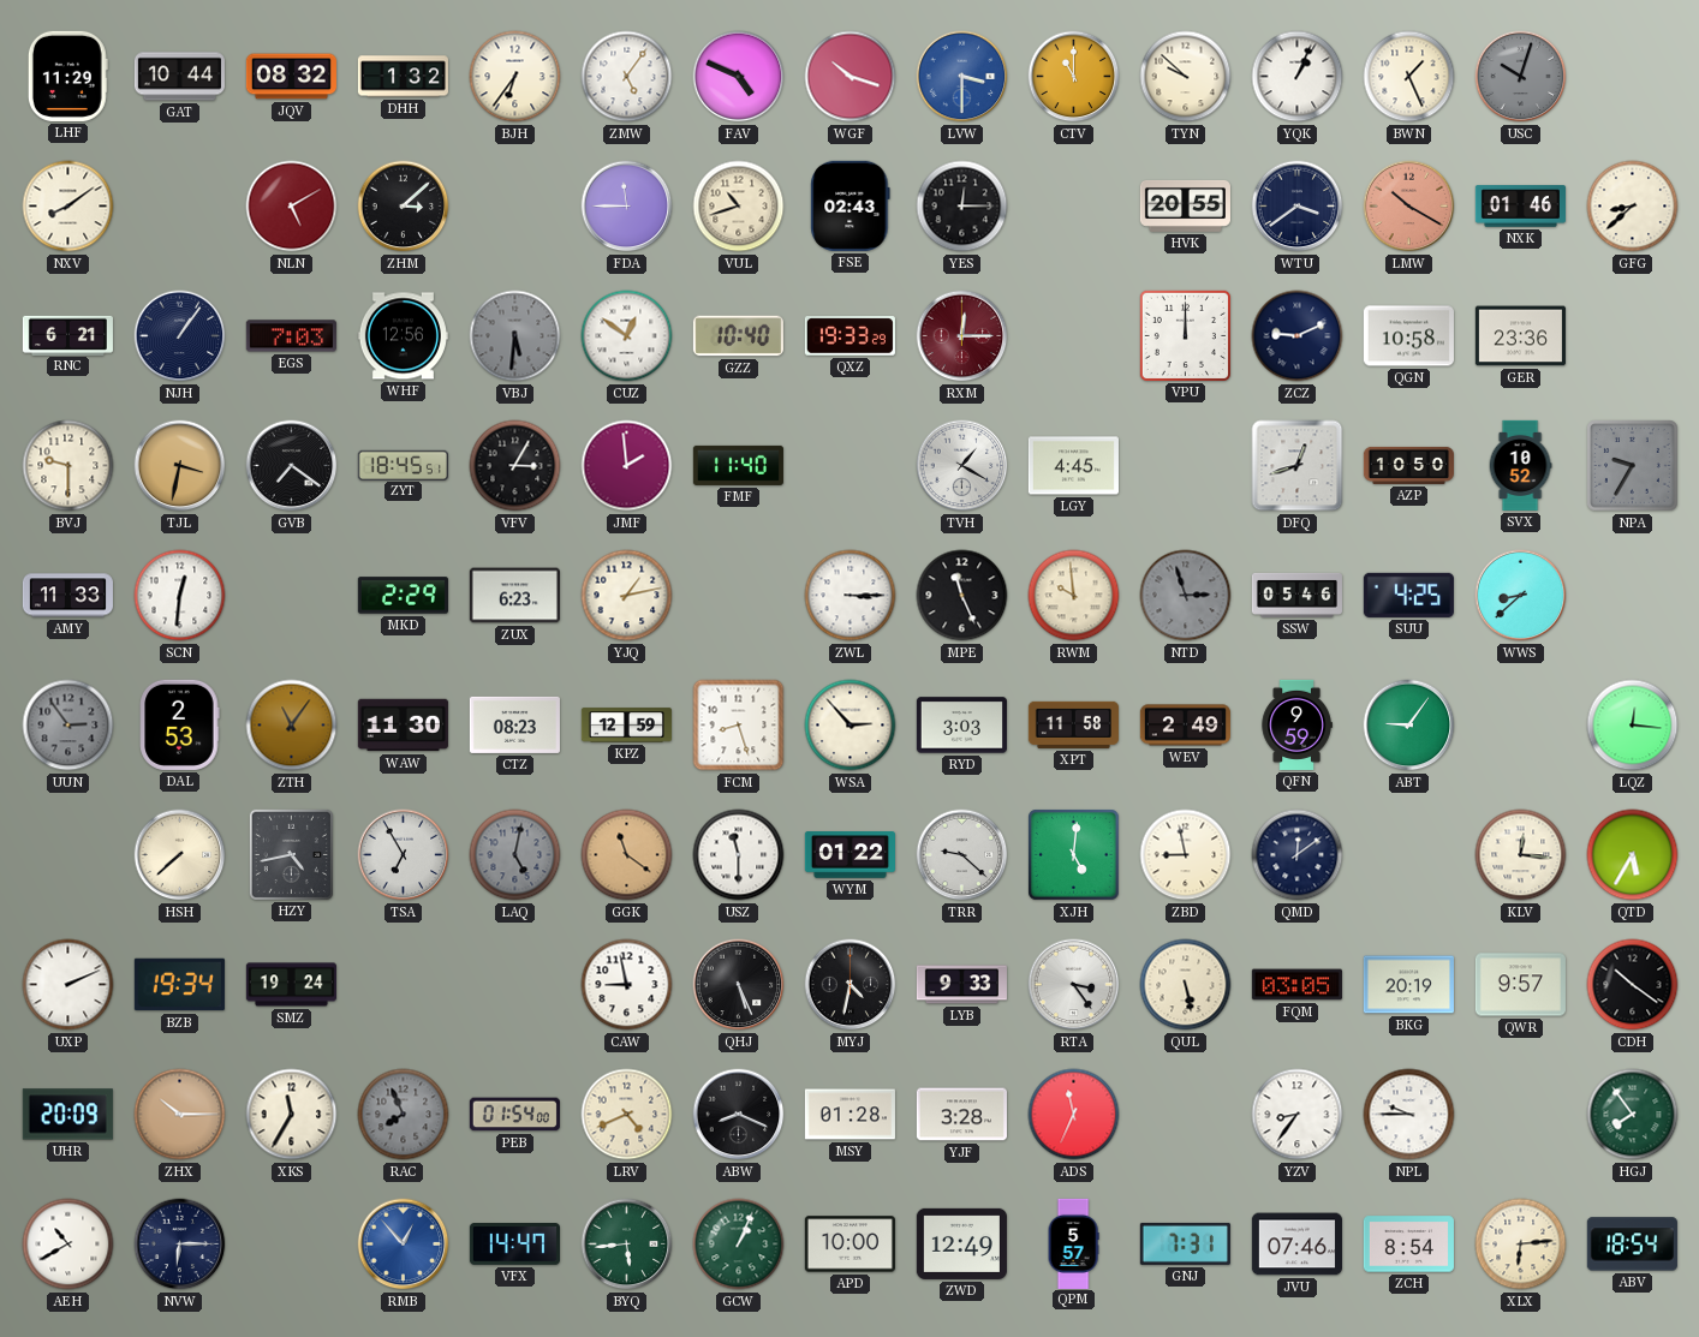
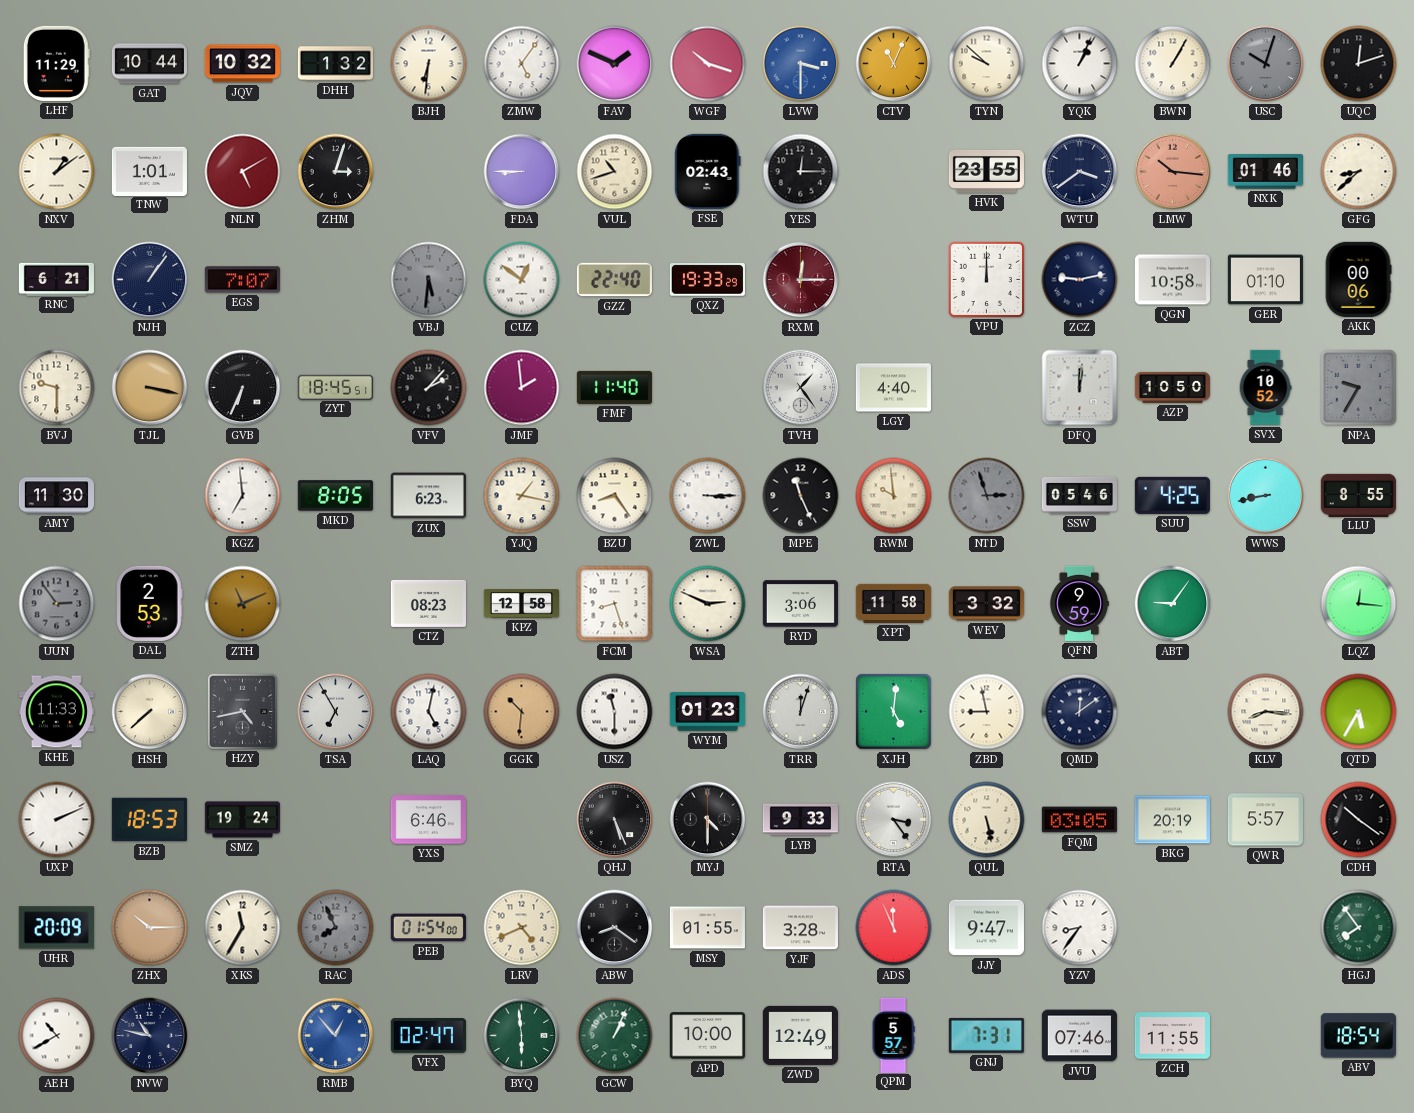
JQV: 08:32 -> 10:32 (242, 64)
BJH: 6:36 -> 6:31 (429, 64)
FAV: 4:49 -> 1:49 (615, 64)
CTV: 11:00 -> 11:04 (894, 64)
BWN: 1:26 -> 1:05 (1173, 64)
UQC: none -> 12:12 (1359, 64)
NXV: 8:09 -> 1:09 (57, 172)
TNW: none -> 1:01 (149, 171)
ZHM: 3:08 -> 3:03 (336, 172)
FDA: 11:45 -> 8:45 (522, 172)
HVK: 20:55 -> 23:55 (986, 171)
LMW: 10:20 -> 10:16 (1173, 172)
EGS: 7:03 -> 7:07 (242, 280)
WHF: 12:56 -> none (403, 336)
GZZ: 10:40 -> 22:40 (614, 280)
ZCZ: 9:11 -> 9:13 (1080, 280)
GER: 23:36 -> 01:10 (1265, 280)
AKK: none -> 00:06 (1358, 279)
TJL: 3:32 -> 3:17 (150, 388)
GVB: 7:21 -> 6:34 (243, 388)
VFV: 3:05 -> 2:07 (429, 388)
TVH: 1:20 -> 1:24 (801, 388)
LGY: 4:45 -> 4:40 (893, 388)
DFQ: 12:42 -> 12:01 (1080, 388)
AMY: 11:33 -> 11:30 (56, 496)
SCN: 12:31 -> none (180, 596)
KGZ: none -> 6:59 (243, 496)
MKD: 2:29 -> 8:05 (335, 496)
YJQ: 1:13 -> 1:17 (522, 496)
BZU: none -> 8:24 (615, 496)
WWS: 8:38 -> 8:43 (1266, 496)
LLU: none -> 8:55 (1358, 495)
ZTH: 11:06 -> 11:11 (243, 604)
WAW: 11:30 -> none (403, 726)
KPZ: 12:59 -> 12:58 (521, 604)
WSA: 2:53 -> 2:49 (708, 604)
RYD: 3:03 -> 3:06 (800, 604)
WEV: 2:49 -> 3:32 (986, 604)
KHE: none -> 11:33 (56, 712)
LAQ dial: grey -> white (429, 712)
GGK: 11:21 -> 10:31 (522, 712)
WYM: 01:22 -> 01:23 (707, 712)
TRR: 9:22 -> 12:03 (801, 712)
KLV: 12:16 -> 8:16 (1266, 712)
BZB: 19:34 -> 18:53 (149, 820)
YXS: none -> 6:46 (428, 820)
CAW: 8:58 -> none (627, 985)
MYJ: 4:32 -> 4:30 (708, 820)
QWR: 9:57 -> 5:57 (1265, 820)
ABW: 8:19 -> 8:21 (615, 928)
MSY: 01:28 -> 01:55 (707, 928)
ADS: 11:34 -> 11:56 (894, 928)
JJY: none -> 9:47 (986, 928)
NPL: 9:45 -> none (1409, 1115)
NVW: 6:15 -> 10:47 (150, 1036)
VFX: 14:47 -> 02:47 (428, 1036)
BYQ: 5:44 -> 5:59 (522, 1036)
ZCH: 8:54 -> 11:55 (1172, 1036)
XLX: 6:14 -> none (1521, 1245)
